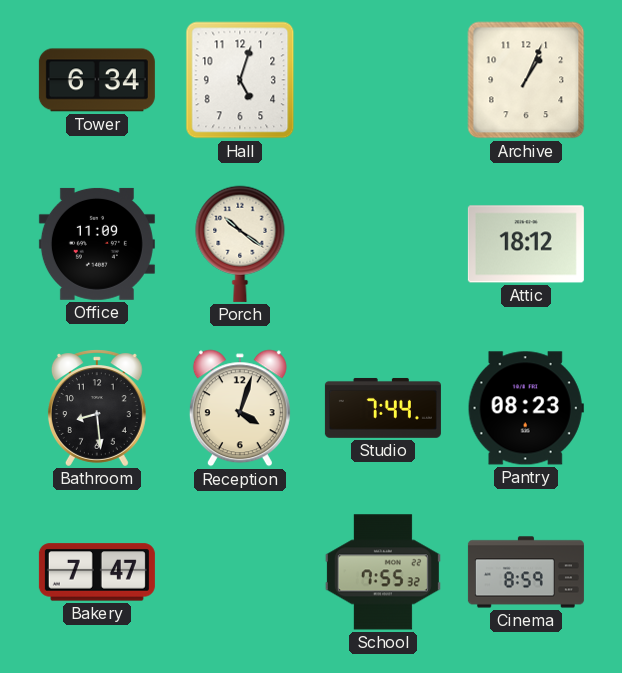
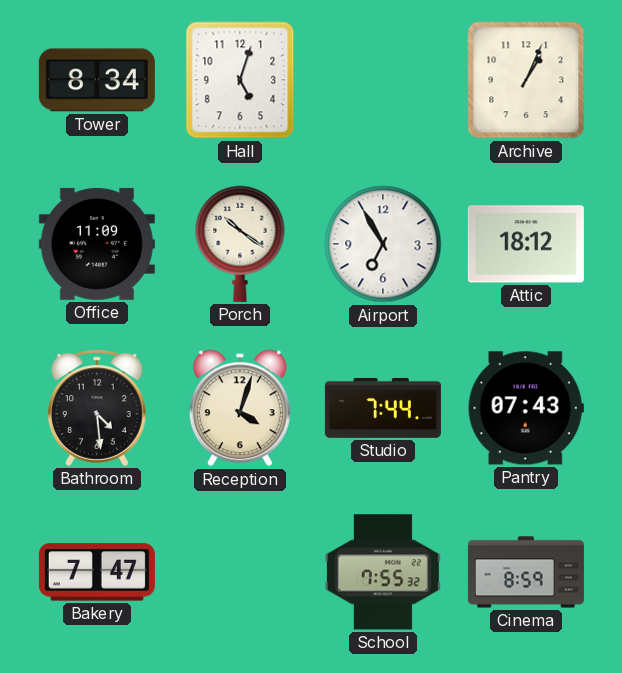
Tower: 6:34 -> 8:34 (97, 80)
Airport: none -> 6:55 (383, 244)
Bathroom: 8:29 -> 4:29 (97, 408)
Pantry: 08:23 -> 07:43 (526, 408)
